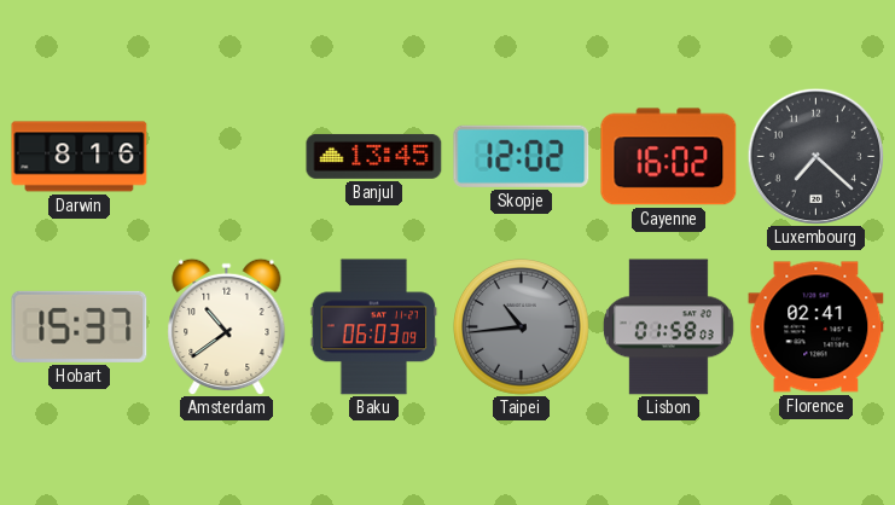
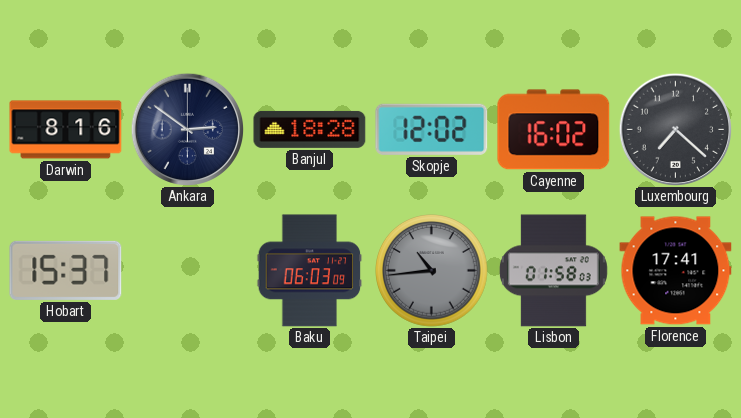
Ankara: none -> 2:51 (187, 129)
Banjul: 13:45 -> 18:28 (310, 129)
Amsterdam: 10:39 -> none (227, 326)
Florence: 02:41 -> 17:41 (676, 271)
